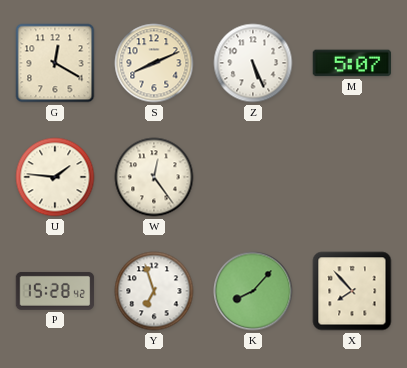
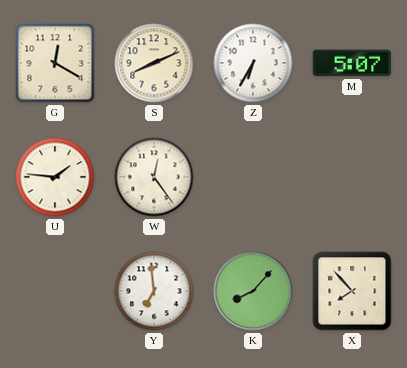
Z: 5:26 -> 6:35 (253, 63)
P: 15:28 -> none (55, 291)
Y: 6:57 -> 6:59 (154, 291)
